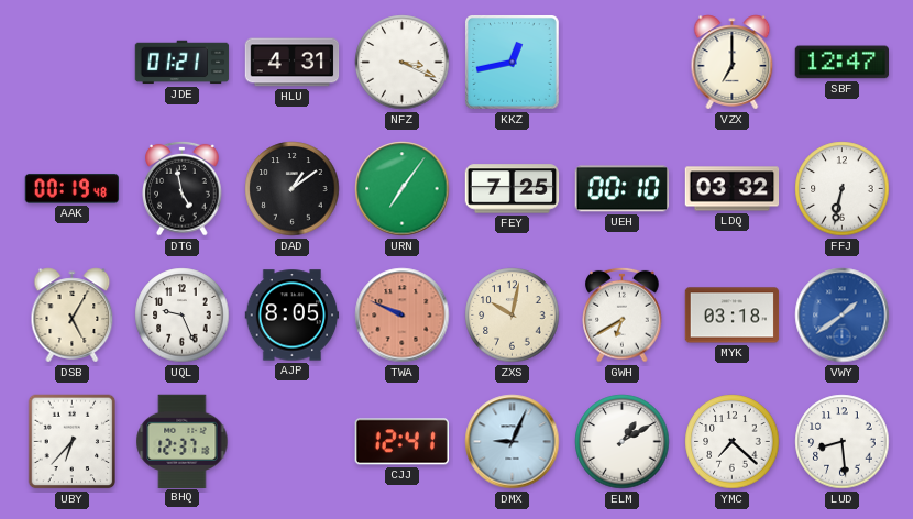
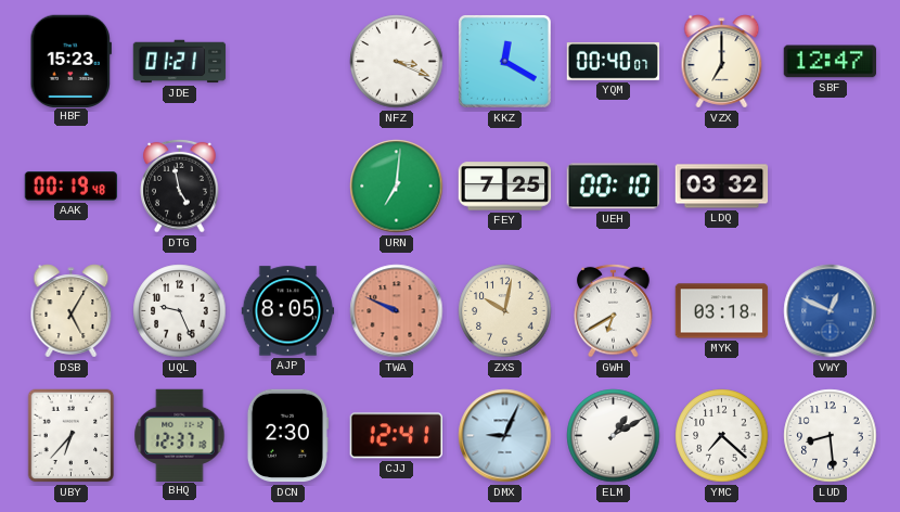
HBF: none -> 15:23 (70, 61)
HLU: 4:31 -> none (293, 63)
KKZ: 12:43 -> 12:20 (505, 62)
YQM: none -> 00:40 (614, 62)
DAD: 1:09 -> none (293, 189)
URN: 7:06 -> 7:01 (397, 187)
FFJ: 6:32 -> none (843, 189)
VWY: 1:39 -> 12:49 (831, 311)
DCN: none -> 2:30 (287, 436)
